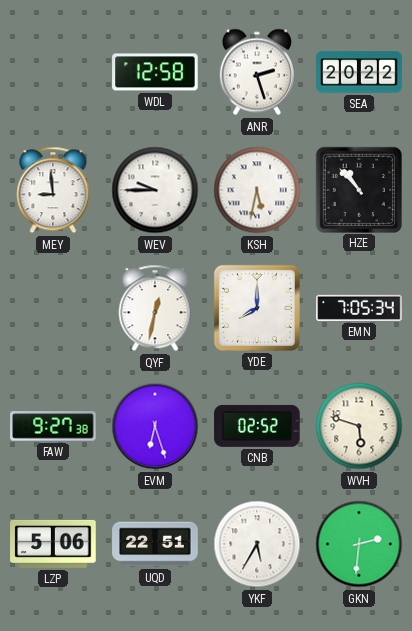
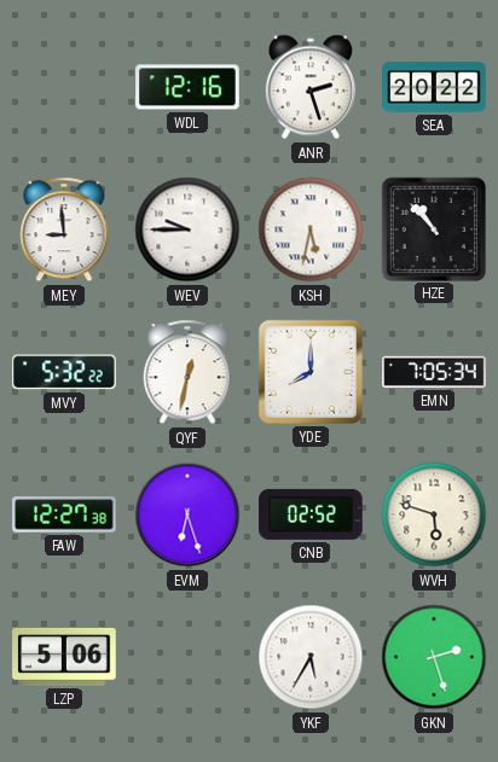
WDL: 12:58 -> 12:16 (187, 87)
MVY: none -> 5:32 (64, 372)
FAW: 9:27 -> 12:27 (64, 514)
UQD: 22:51 -> none (155, 544)
GKN: 2:31 -> 2:27 (434, 657)
